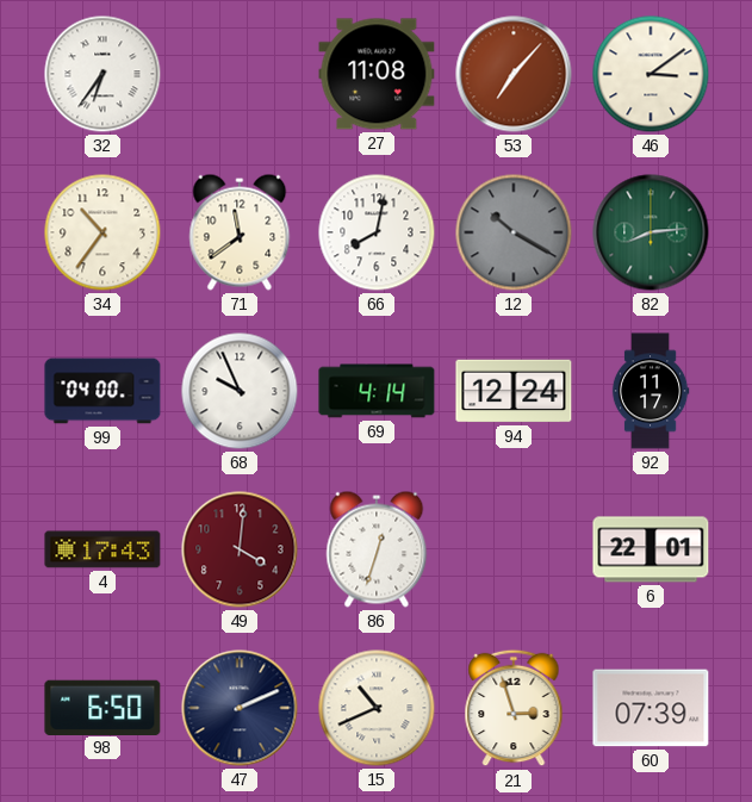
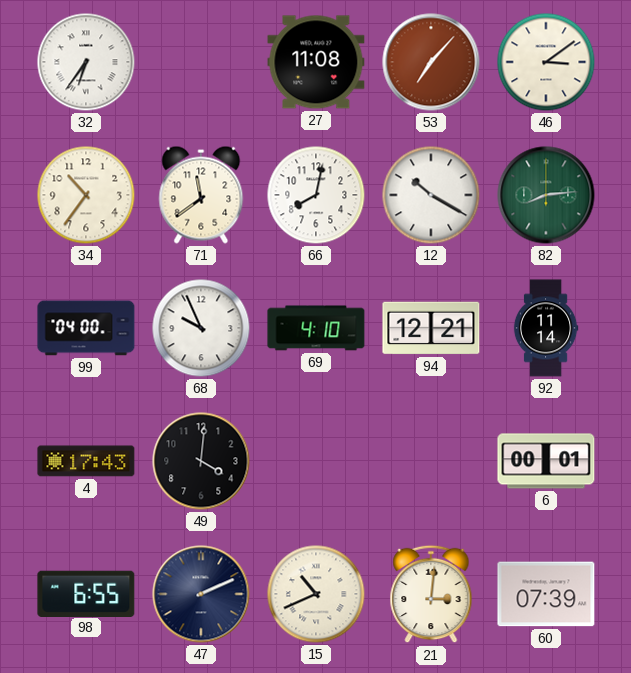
12 dial: grey -> white (431, 195)
69: 4:14 -> 4:10 (316, 328)
94: 12:24 -> 12:21 (431, 328)
92: 11:17 -> 11:14 (546, 328)
49 dial: burgundy -> black (201, 461)
86: 12:33 -> none (377, 549)
6: 22:01 -> 00:01 (546, 461)
98: 6:50 -> 6:55 (86, 593)
21: 2:57 -> 3:01 (431, 594)
